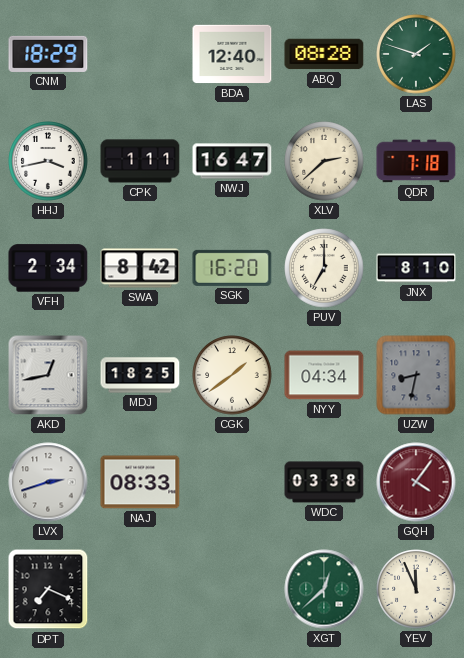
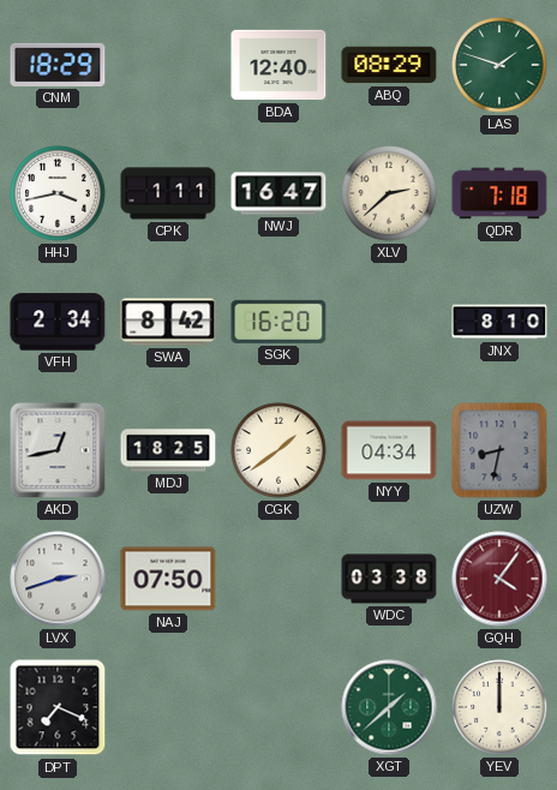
ABQ: 08:28 -> 08:29 (389, 65)
PUV: 7:00 -> none (324, 268)
NAJ: 08:33 -> 07:50 (168, 579)
XGT: 12:38 -> 1:38 (389, 707)
YEV: 11:56 -> 12:00 (499, 707)
